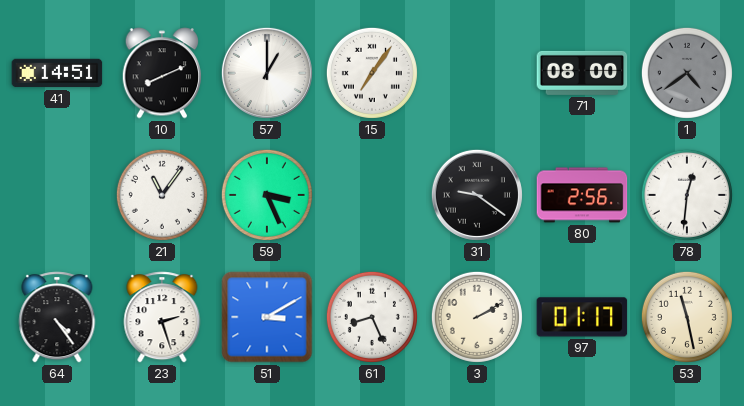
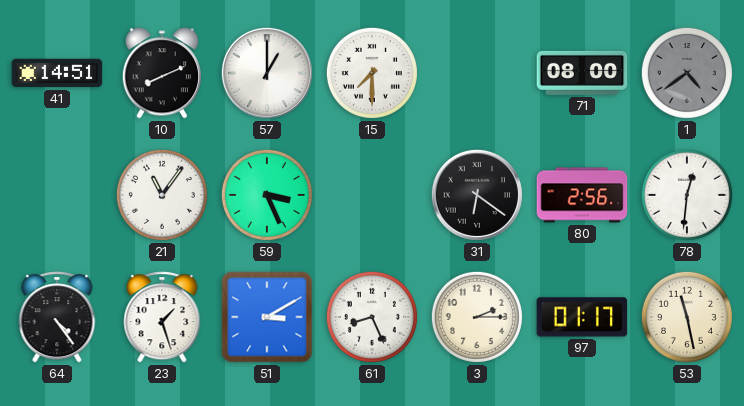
15: 7:06 -> 7:30 (372, 73)
31: 9:21 -> 6:21 (477, 195)
23: 2:27 -> 1:27 (162, 317)
3: 2:10 -> 2:15 (477, 317)
